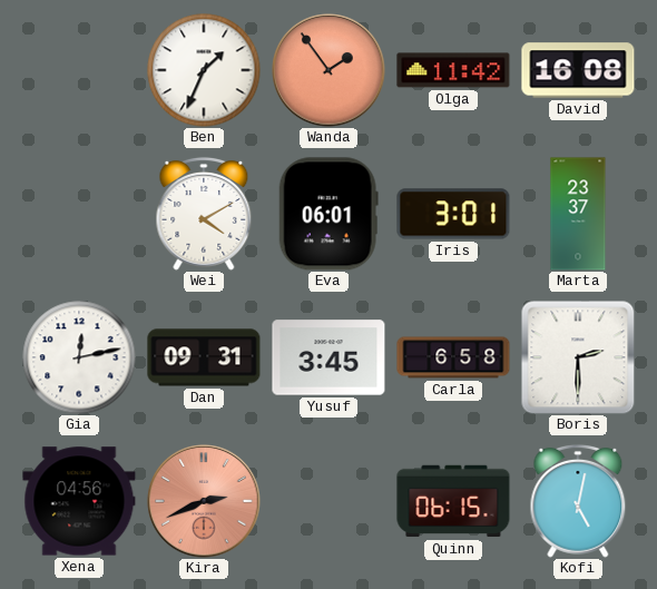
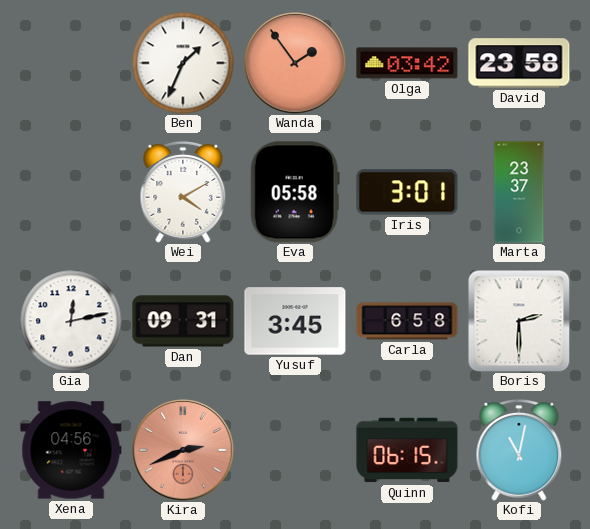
Olga: 11:42 -> 03:42 (407, 63)
David: 16:08 -> 23:58 (519, 63)
Eva: 06:01 -> 05:58 (295, 192)
Kofi: 5:02 -> 11:02 (519, 450)
